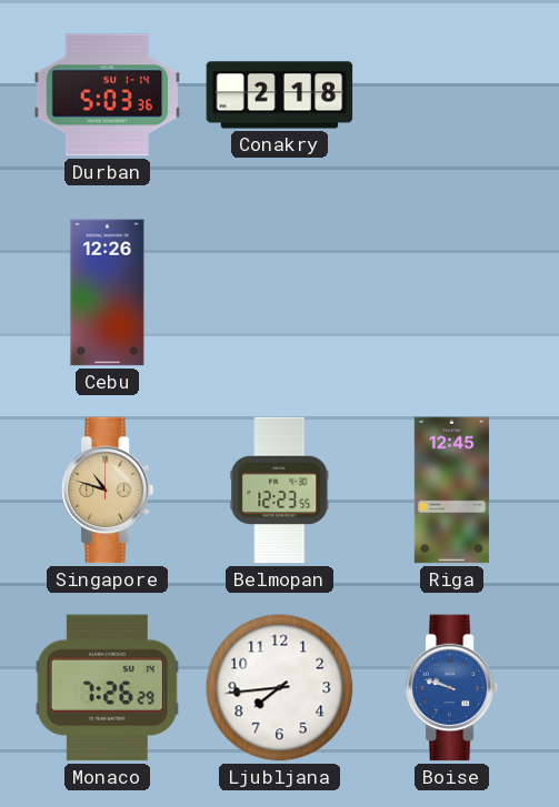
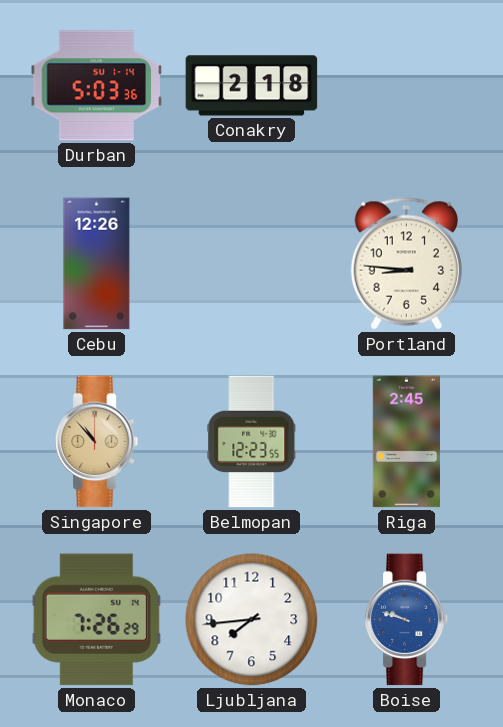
Portland: none -> 8:46 (406, 264)
Singapore: 10:48 -> 10:53 (97, 442)
Riga: 12:45 -> 2:45 (406, 442)
